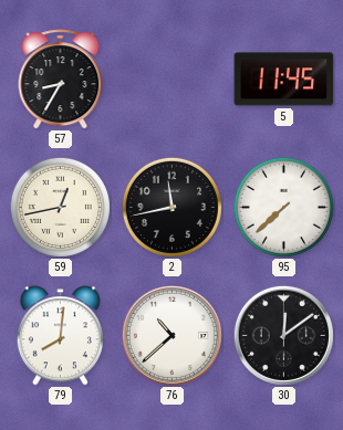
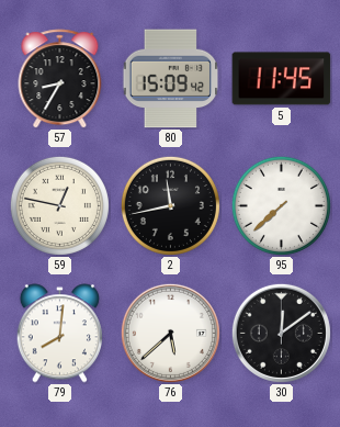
80: none -> 15:09 (171, 79)
59: 12:43 -> 12:47 (59, 205)
76: 10:38 -> 5:38 (170, 333)
